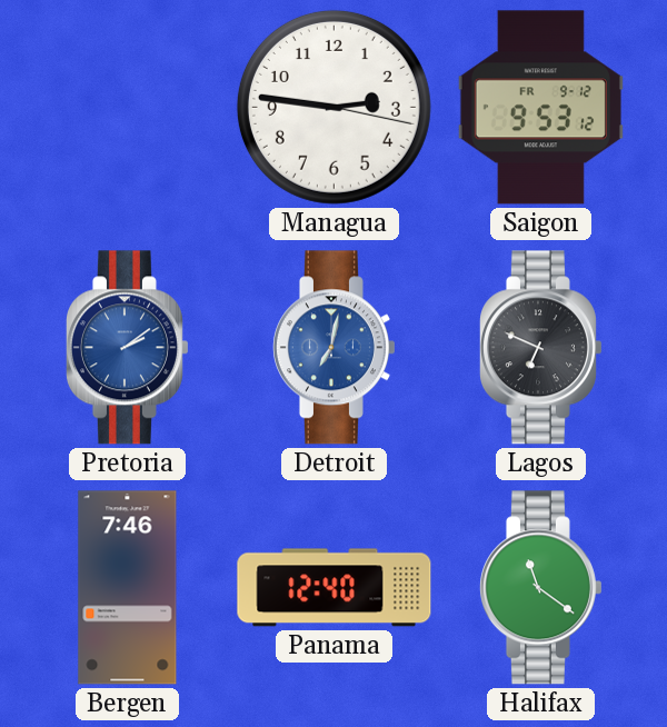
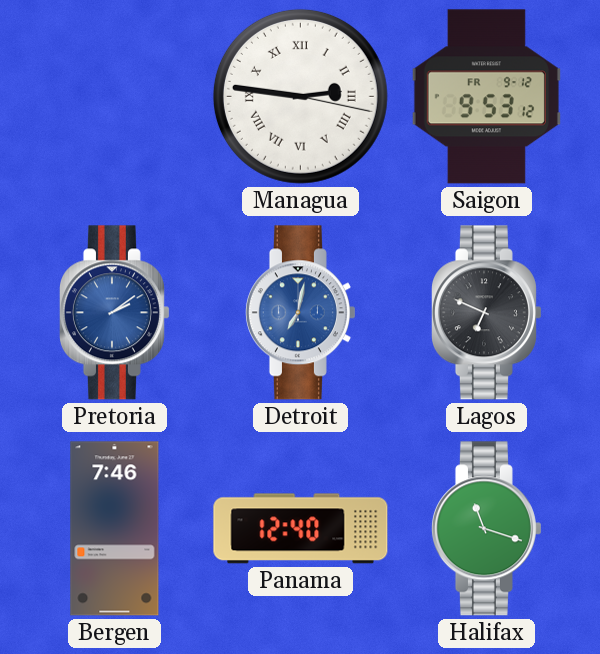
Managua numerals: Arabic -> Roman (300, 96)
Halifax: 11:21 -> 11:18 (486, 529)
